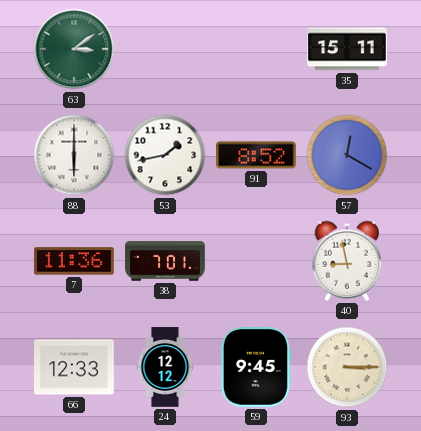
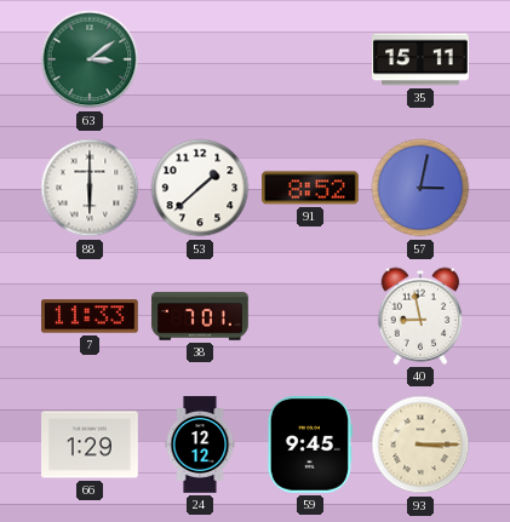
53: 1:43 -> 1:38 (200, 188)
57: 12:20 -> 3:02 (420, 188)
7: 11:36 -> 11:33 (90, 316)
66: 12:33 -> 1:29 (90, 444)
